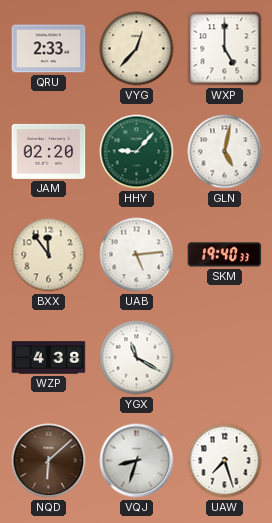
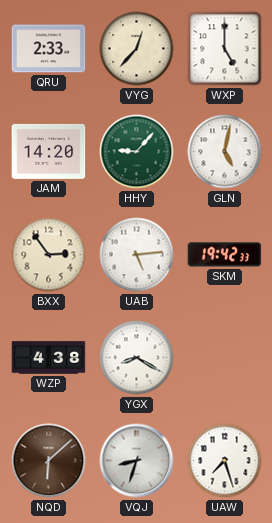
JAM: 02:20 -> 14:20 (49, 151)
BXX: 11:54 -> 2:54 (49, 255)
SKM: 19:40 -> 19:42 (225, 255)
YGX: 11:20 -> 8:20 (137, 358)
